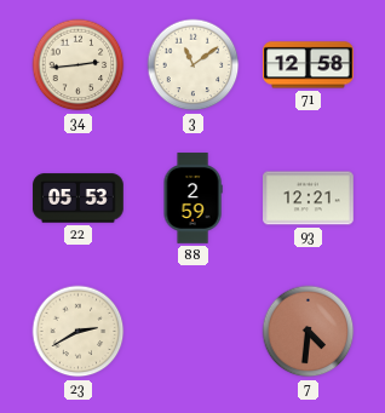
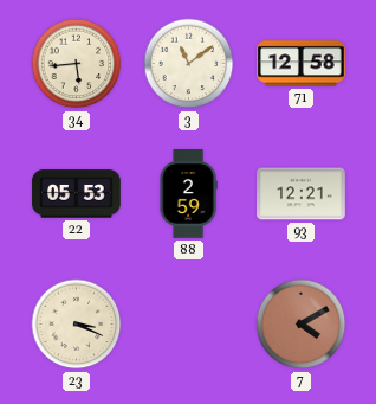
34: 2:44 -> 5:44 (77, 64)
23: 2:40 -> 3:19 (77, 325)
7: 4:31 -> 4:10 (302, 325)
